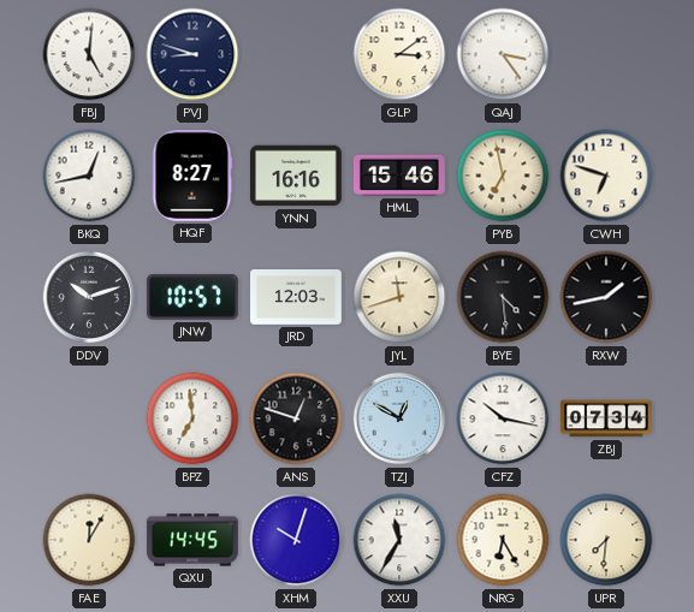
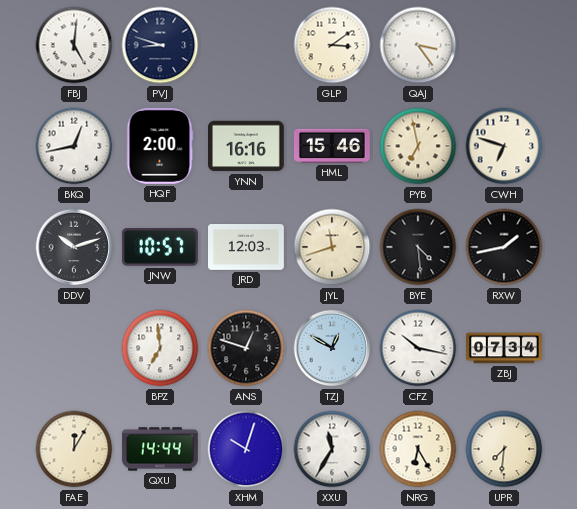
HQF: 8:27 -> 2:00 (160, 146)
QXU: 14:45 -> 14:44 (160, 449)
